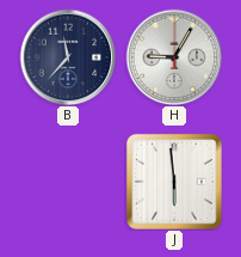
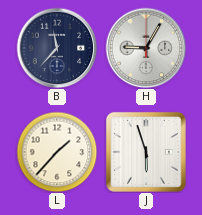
L: none -> 1:37 (57, 152)
J: 5:59 -> 5:57 (146, 152)
